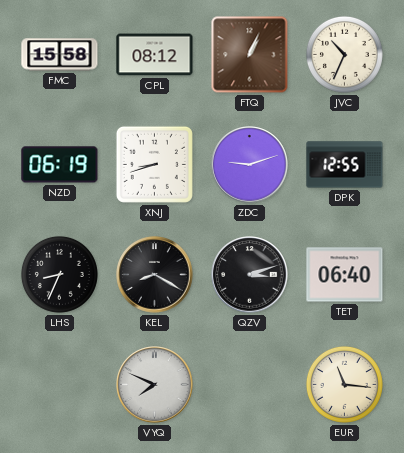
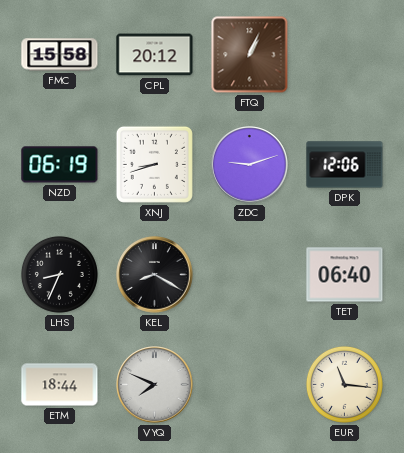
CPL: 08:12 -> 20:12 (155, 55)
JVC: 10:34 -> none (344, 54)
DPK: 12:55 -> 12:06 (345, 165)
QZV: 3:12 -> none (250, 275)
ETM: none -> 18:44 (60, 385)
